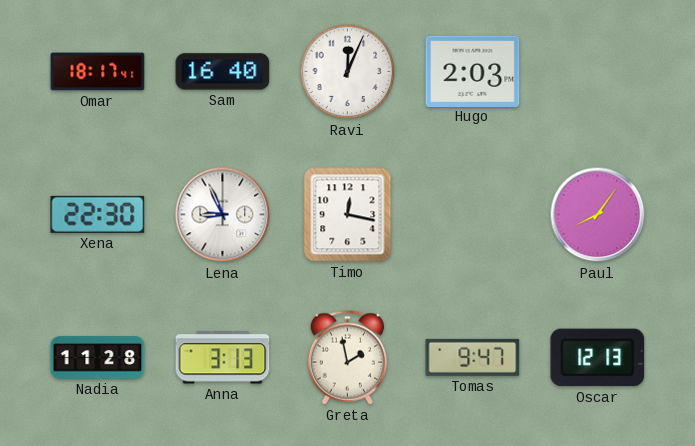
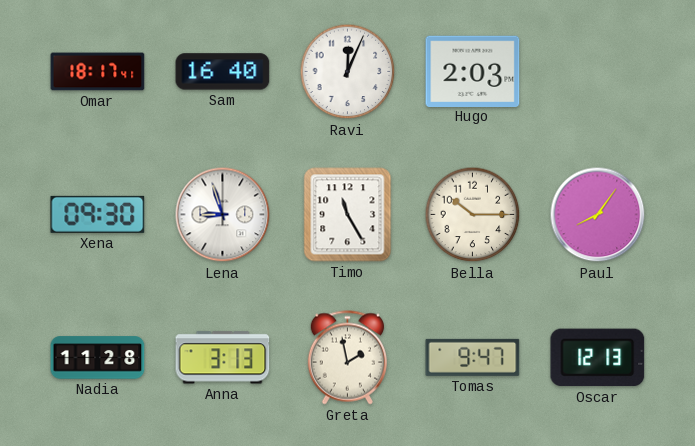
Xena: 22:30 -> 09:30 (98, 214)
Lena: 8:56 -> 8:57 (223, 215)
Timo: 12:17 -> 11:25 (348, 215)
Bella: none -> 10:15 (473, 215)
